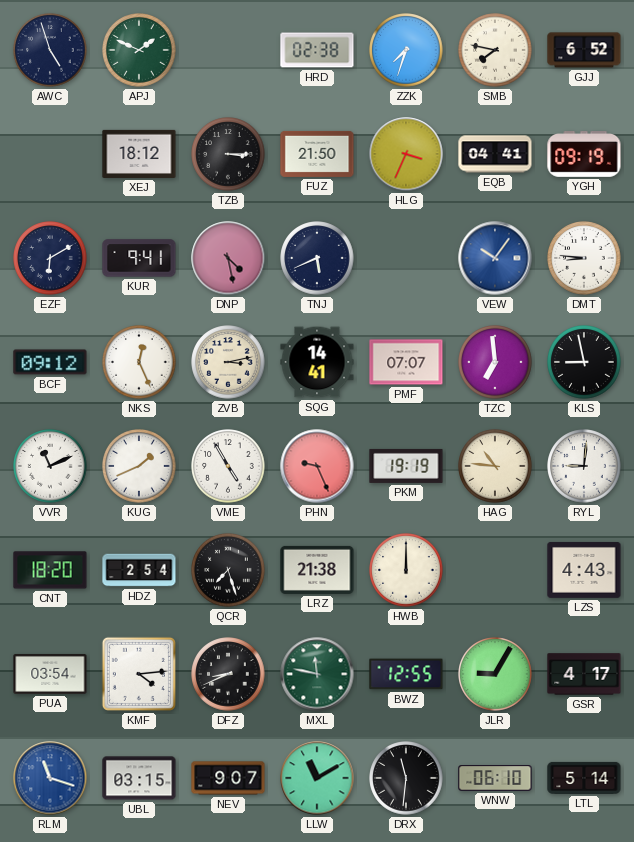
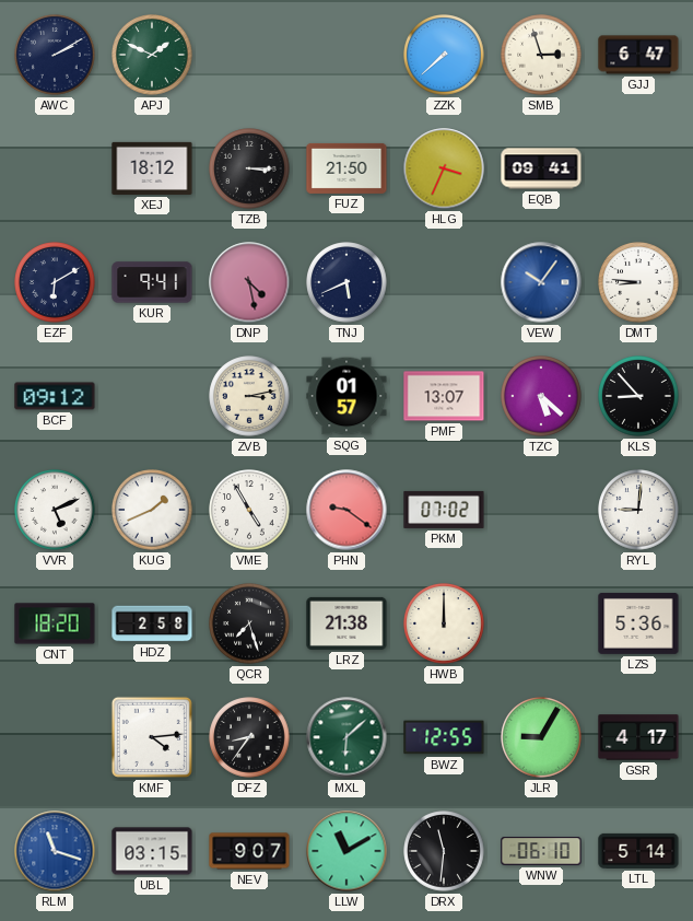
AWC: 4:57 -> 2:10 (55, 55)
HRD: 02:38 -> none (317, 50)
ZZK: 7:33 -> 7:38 (444, 55)
SMB: 7:47 -> 2:57 (541, 55)
GJJ: 6:52 -> 6:47 (638, 55)
EQB: 04:41 -> 09:41 (541, 168)
YGH: 09:19 -> none (584, 155)
NKS: 12:26 -> none (139, 362)
SQG: 14:41 -> 01:57 (346, 396)
PMF: 07:07 -> 13:07 (444, 396)
TZC: 6:59 -> 5:22 (541, 396)
KLS: 8:58 -> 8:53 (638, 396)
VVR: 11:11 -> 5:11 (55, 510)
PHN: 9:26 -> 9:21 (346, 510)
PKM: 19:19 -> 07:02 (444, 510)
HAG: 10:46 -> none (495, 466)
HDZ: 2:54 -> 2:58 (152, 623)
LZS: 4:43 -> 5:36 (638, 623)
PUA: 03:54 -> none (50, 674)
DFZ: 8:41 -> 8:36 (249, 737)
MXL: 11:47 -> 6:08 (346, 737)
